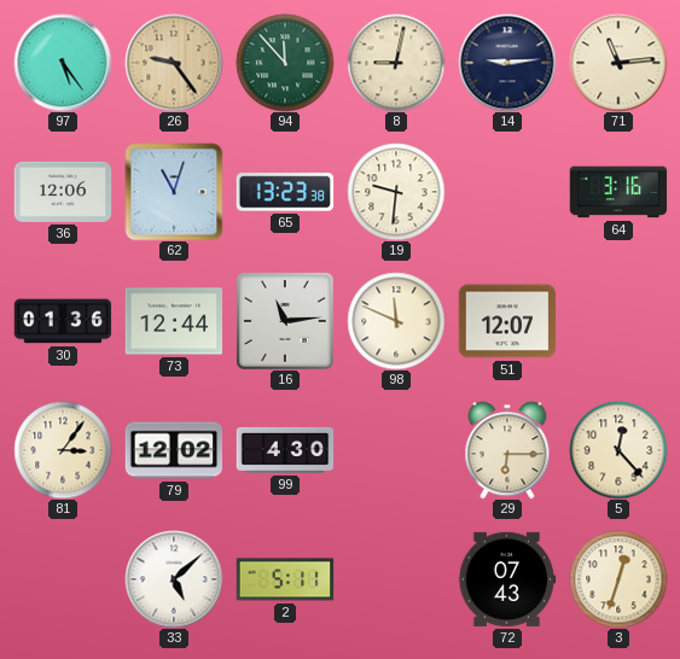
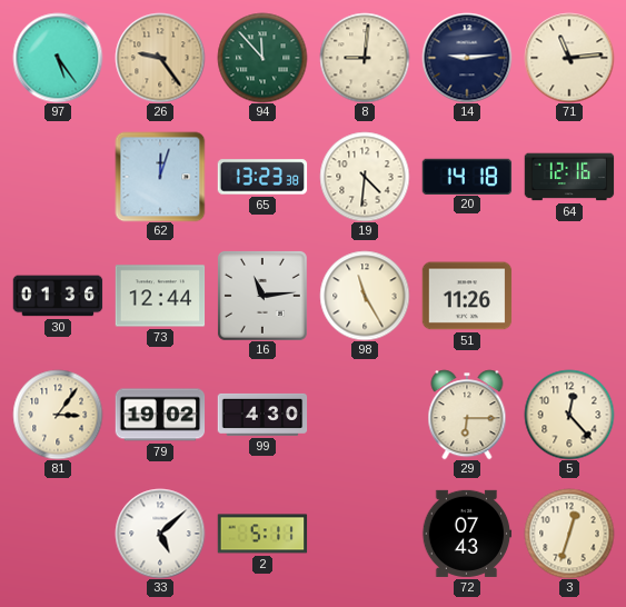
8: 9:02 -> 9:01 (365, 58)
36: 12:06 -> none (63, 192)
62: 11:03 -> 12:03 (160, 177)
19: 9:31 -> 4:31 (365, 177)
20: none -> 14:18 (467, 176)
64: 3:16 -> 12:16 (569, 177)
98: 11:49 -> 11:25 (365, 296)
51: 12:07 -> 11:26 (467, 296)
79: 12:02 -> 19:02 (160, 415)
